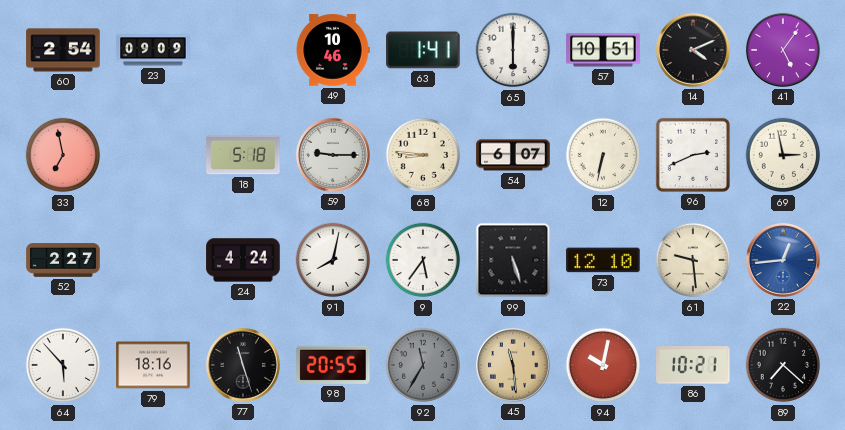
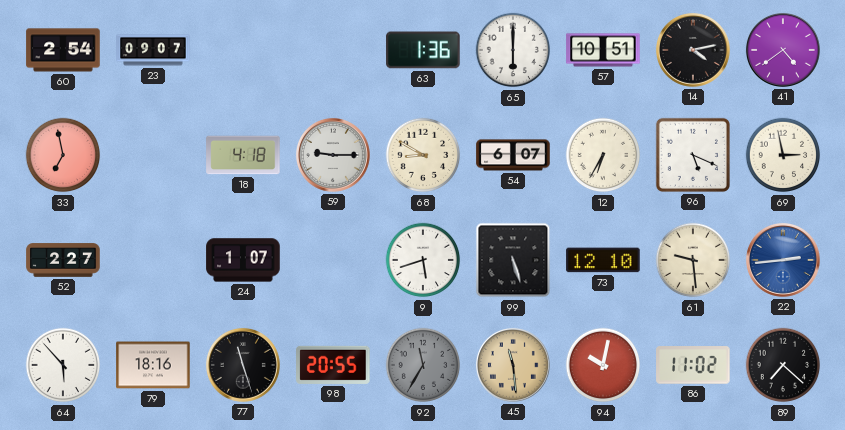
23: 09:09 -> 09:07 (153, 50)
49: 10:46 -> none (333, 50)
63: 1:41 -> 1:36 (423, 50)
14: 4:11 -> 4:13 (693, 50)
41: 5:06 -> 4:39 (783, 50)
18: 5:18 -> 4:18 (243, 155)
68: 8:46 -> 8:50 (423, 155)
12: 6:32 -> 6:35 (603, 155)
96: 2:41 -> 5:19 (693, 155)
24: 4:24 -> 1:07 (243, 260)
91: 8:02 -> none (333, 260)
9: 5:36 -> 5:42 (423, 260)
22: 12:44 -> 2:44 (783, 260)
86: 10:21 -> 11:02 (693, 365)
